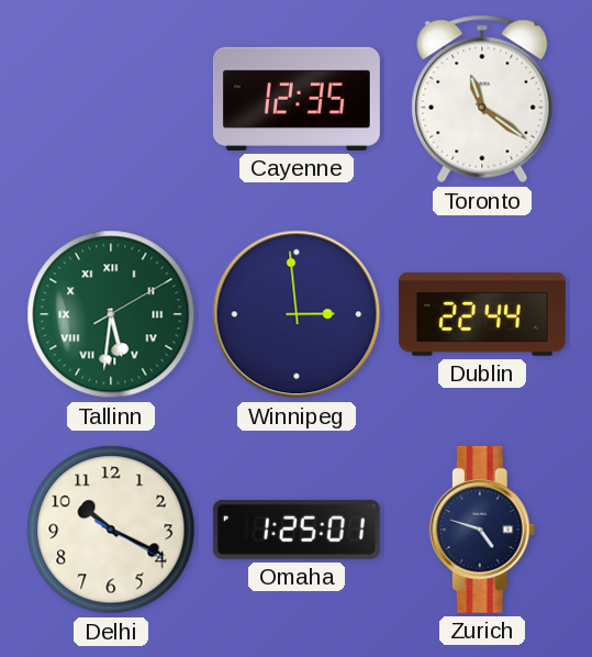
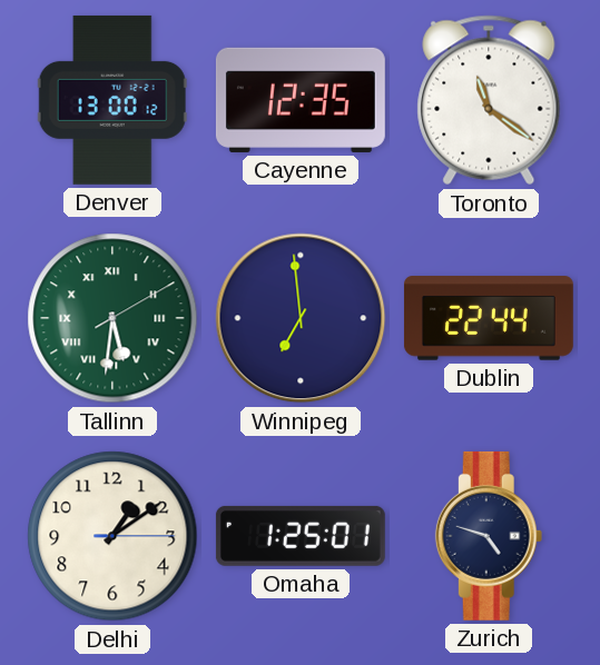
Denver: none -> 13:00 (112, 100)
Winnipeg: 2:59 -> 6:59 (301, 318)
Delhi: 10:19 -> 1:09 (112, 536)
